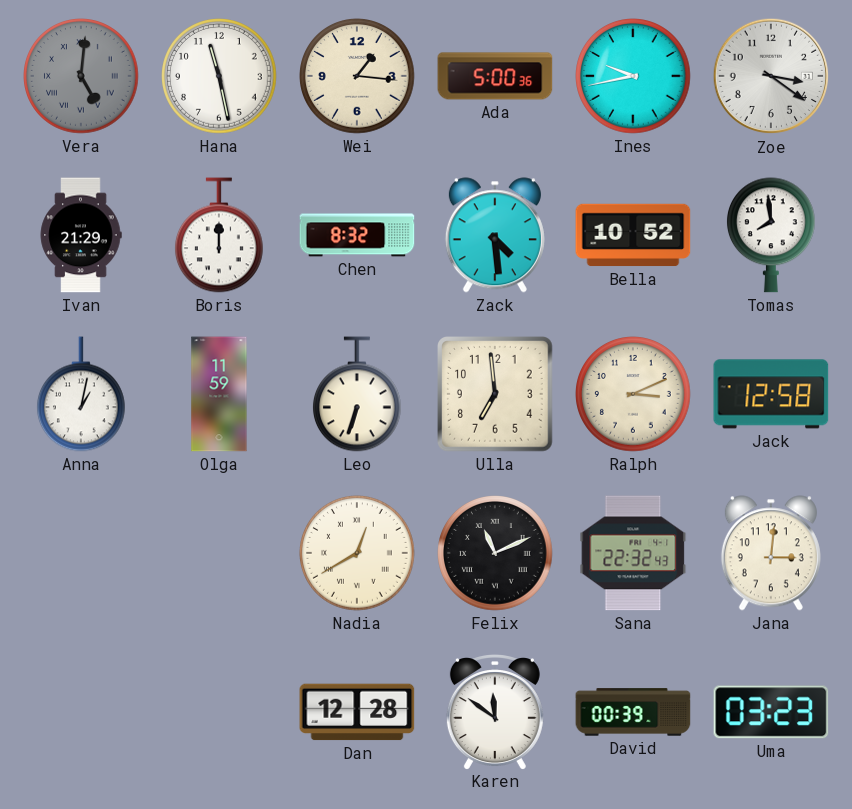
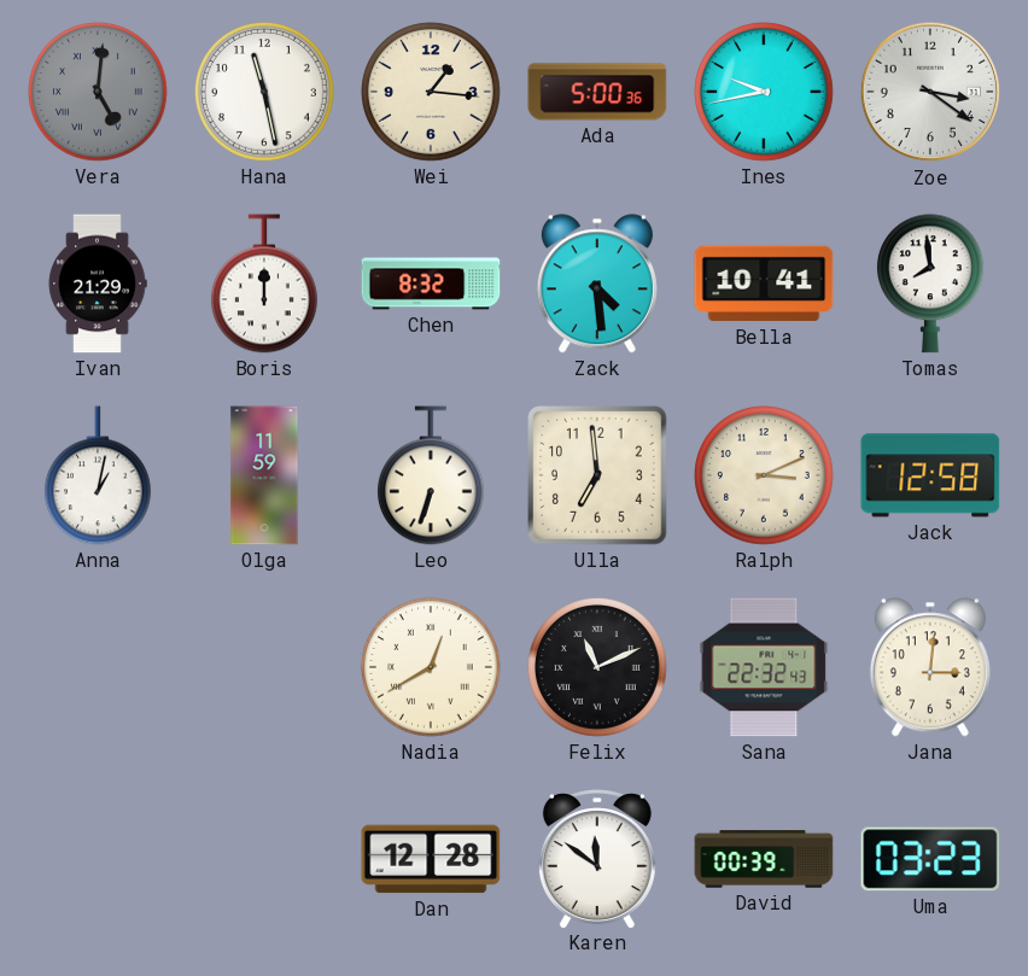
Bella: 10:52 -> 10:41 (764, 284)
